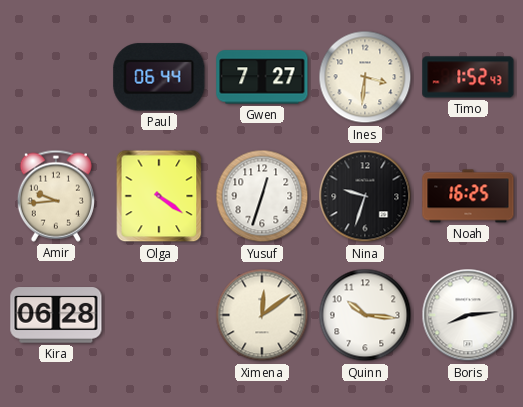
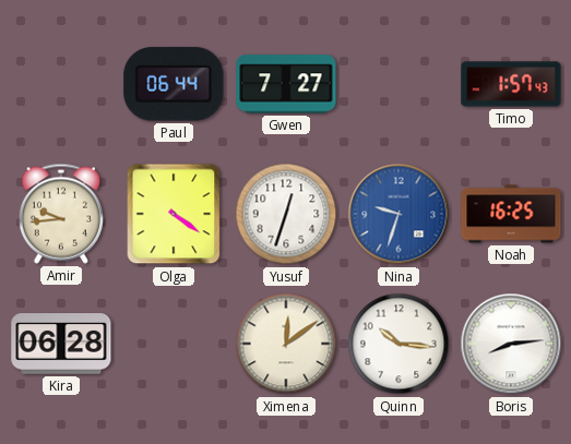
Ines: 3:31 -> none (365, 77)
Timo: 1:52 -> 1:57 (511, 84)
Nina dial: black -> blue (398, 214)
